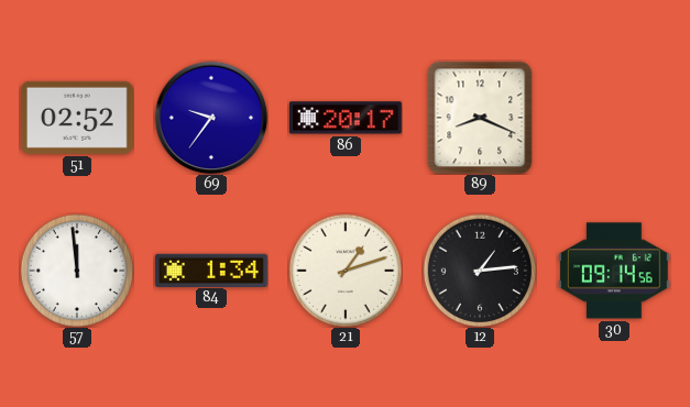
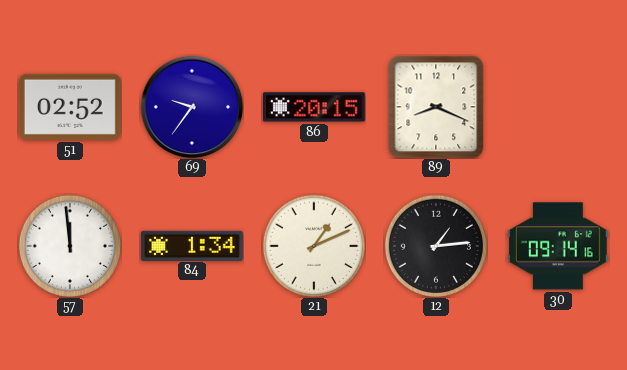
86: 20:17 -> 20:15 (314, 107)
21: 1:12 -> 1:11 (314, 246)
30: 09:14:56 -> 09:14:16 (558, 246)
